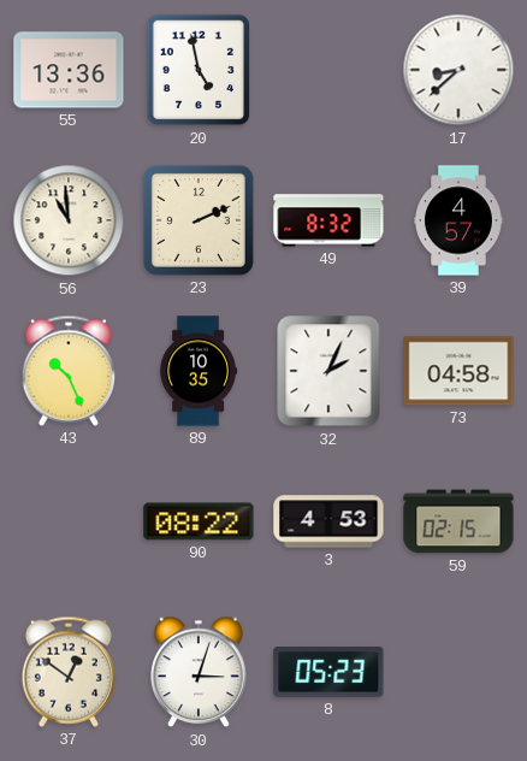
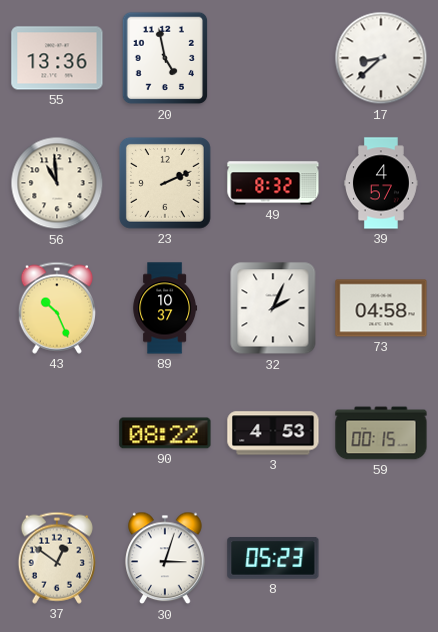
89: 10:35 -> 10:37 (165, 308)
59: 02:15 -> 00:15 (381, 433)
